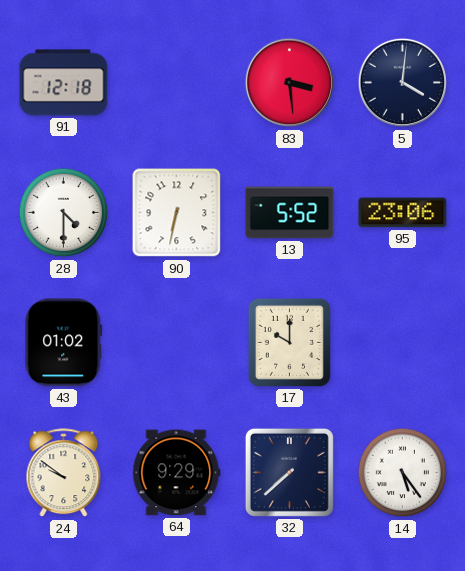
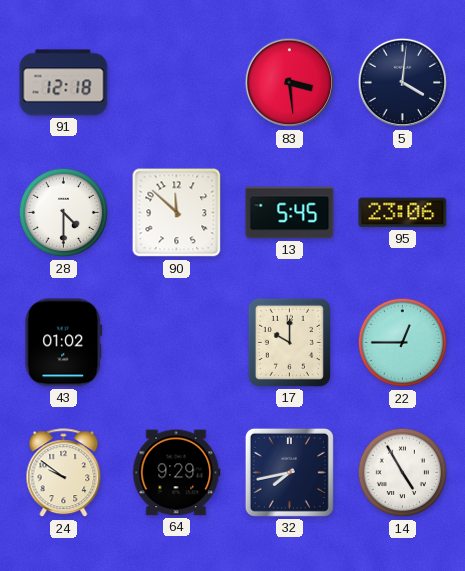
90: 6:32 -> 11:52 (177, 213)
13: 5:52 -> 5:45 (290, 213)
22: none -> 12:45 (403, 343)
32: 7:38 -> 7:43 (289, 472)
14: 5:24 -> 4:55 (403, 473)
